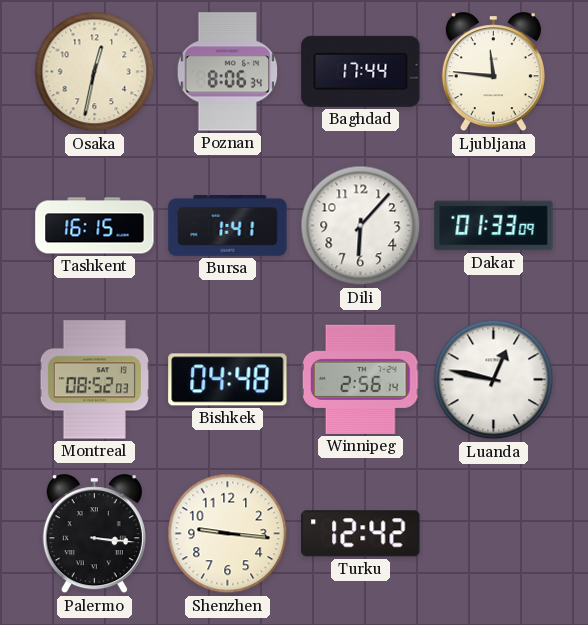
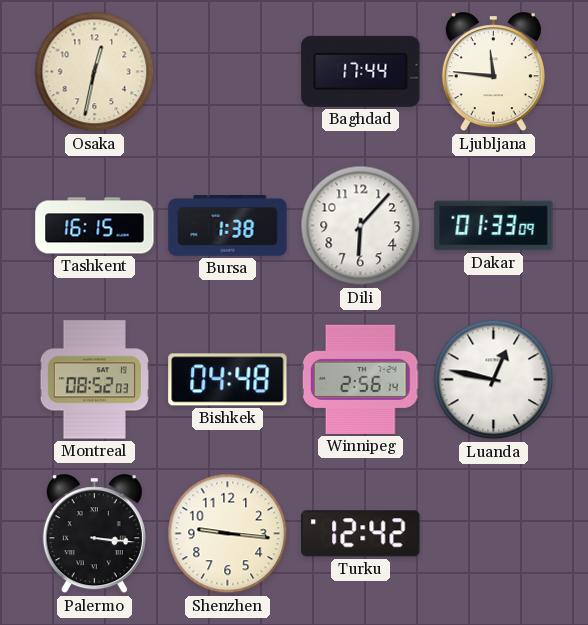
Poznan: 8:06 -> none (228, 72)
Bursa: 1:41 -> 1:38 (228, 226)
